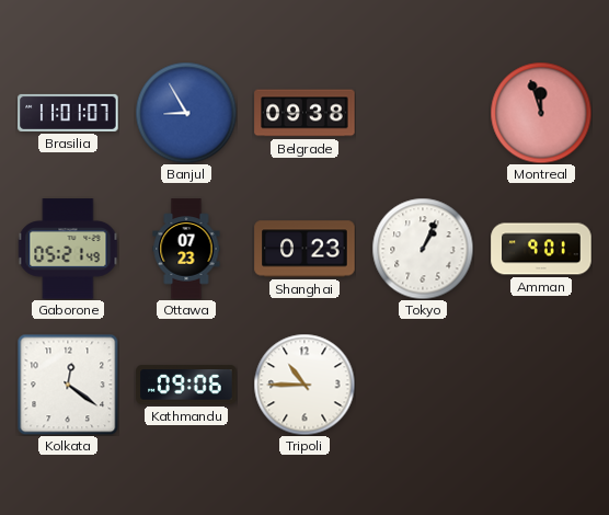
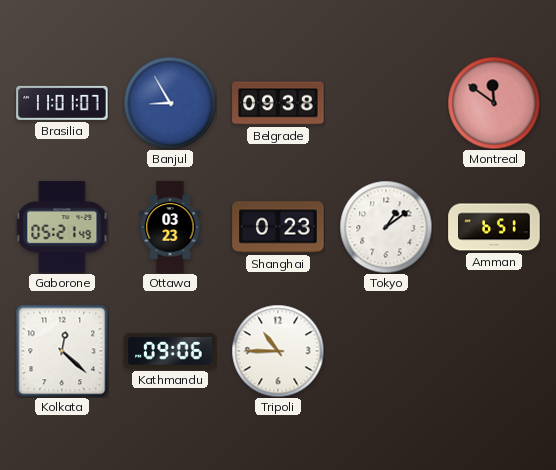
Montreal: 11:57 -> 11:51 (494, 103)
Ottawa: 07:23 -> 03:23 (170, 227)
Tokyo: 1:04 -> 1:09 (386, 227)
Amman: 9:01 -> 6:51 (494, 227)
Kolkata: 12:21 -> 12:22 (62, 351)
